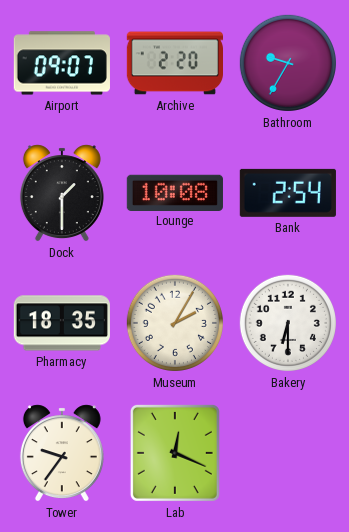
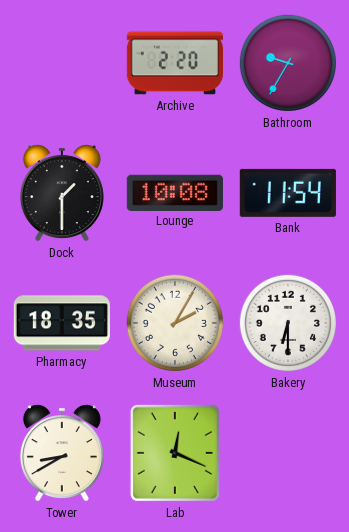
Airport: 09:07 -> none (62, 63)
Bank: 2:54 -> 11:54 (288, 193)
Tower: 9:36 -> 8:40 (62, 453)
